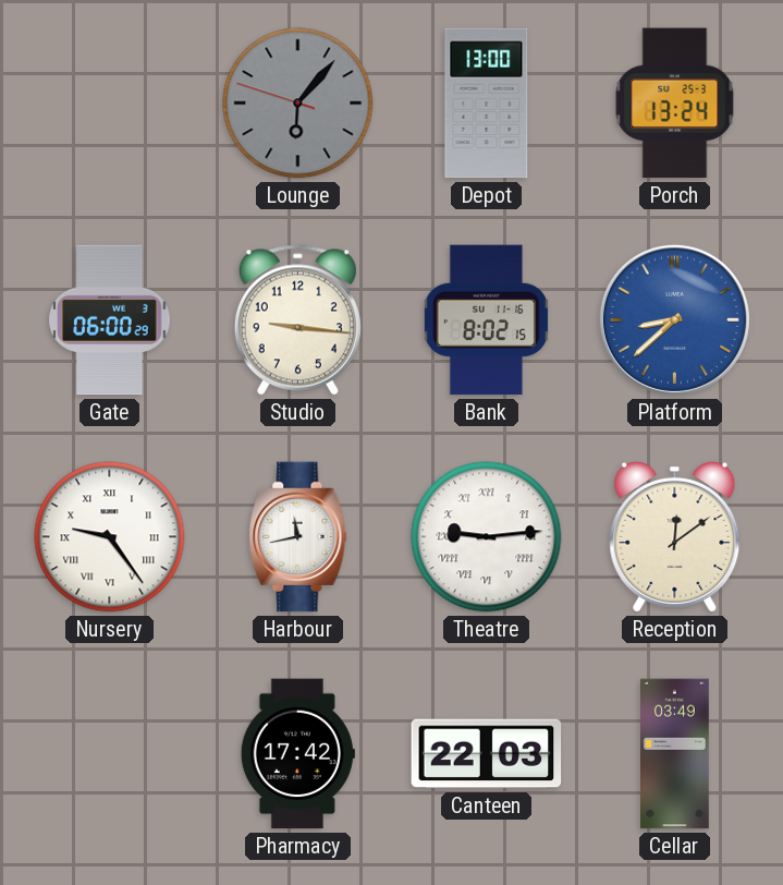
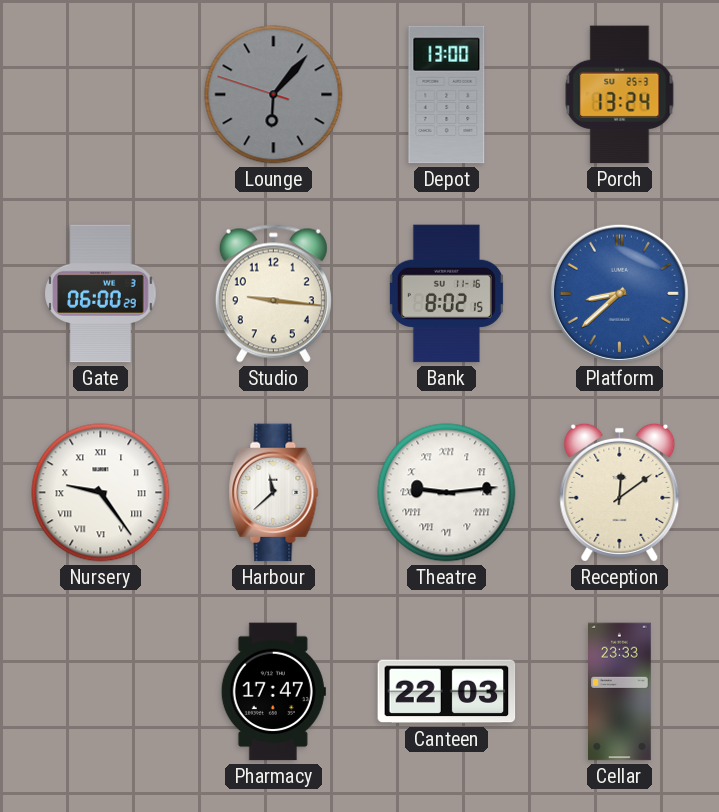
Harbour: 11:43 -> 11:38 (274, 493)
Pharmacy: 17:42 -> 17:47 (273, 692)
Cellar: 03:49 -> 23:33 (620, 692)
